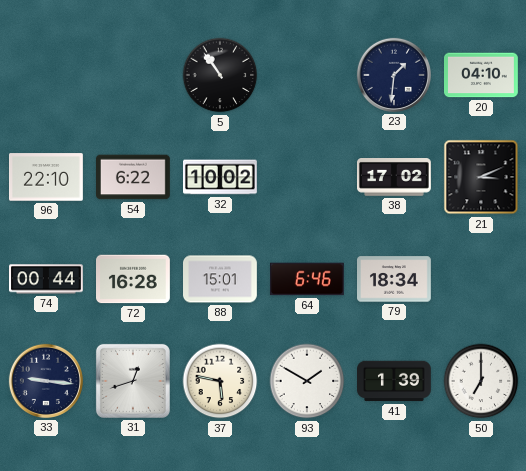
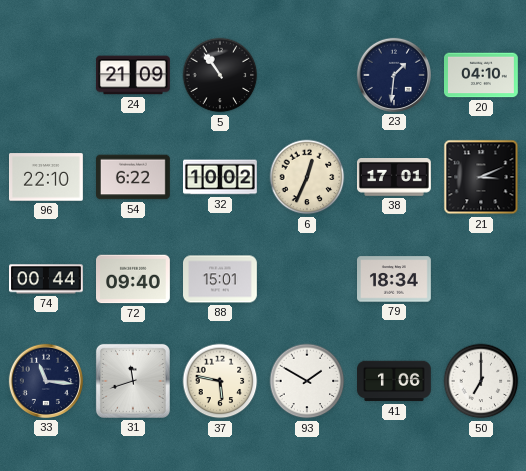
24: none -> 21:09 (134, 75)
6: none -> 12:34 (307, 177)
38: 17:02 -> 17:01 (395, 178)
72: 16:28 -> 09:40 (134, 279)
64: 6:46 -> none (308, 279)
33: 9:16 -> 11:16 (46, 381)
31: 12:42 -> 11:42 (133, 381)
41: 1:39 -> 1:06 (395, 381)
